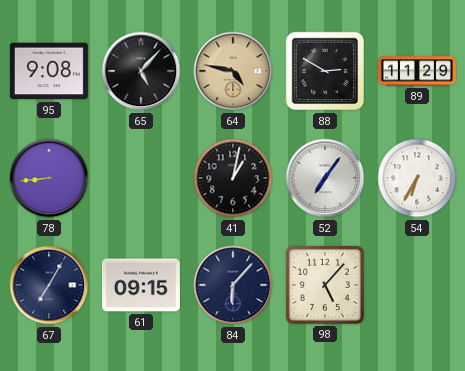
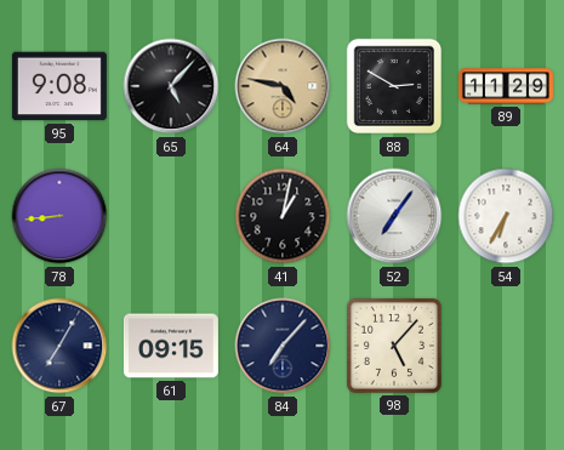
84: 6:07 -> 7:07 (283, 346)
